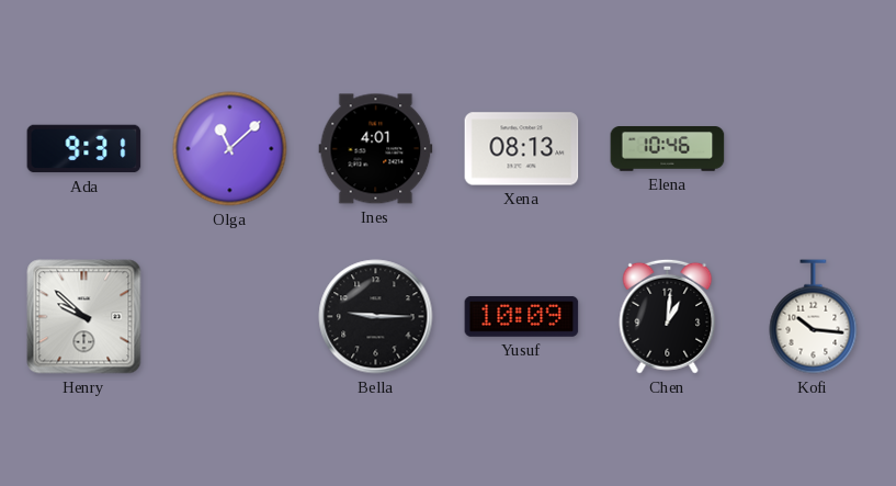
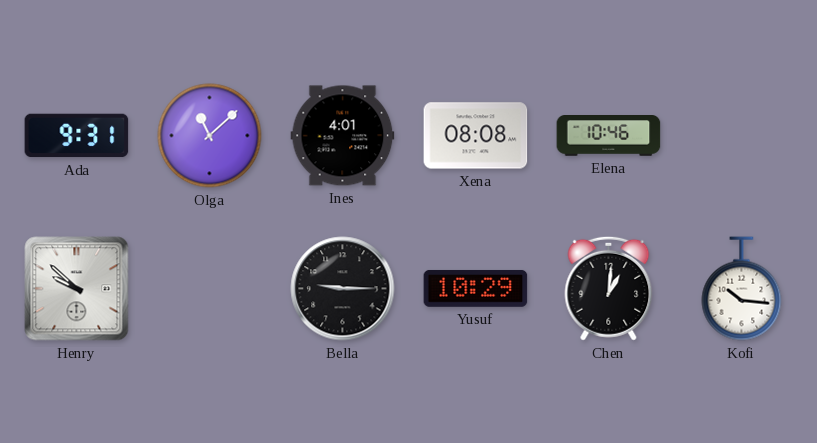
Xena: 08:13 -> 08:08 (476, 136)
Yusuf: 10:09 -> 10:29 (476, 288)
